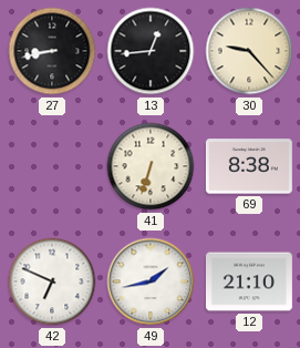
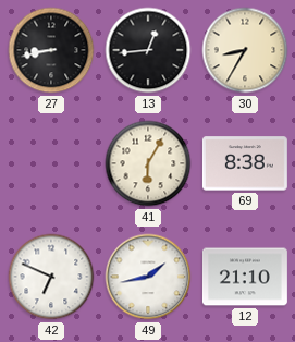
30: 9:23 -> 8:35 (245, 50)
41: 6:33 -> 6:05 (148, 163)
